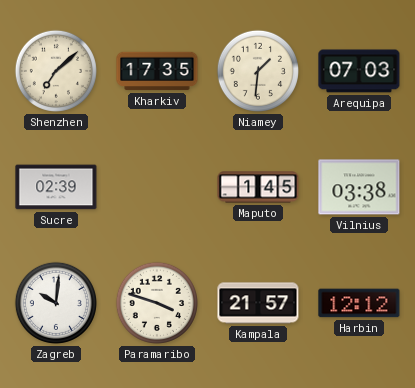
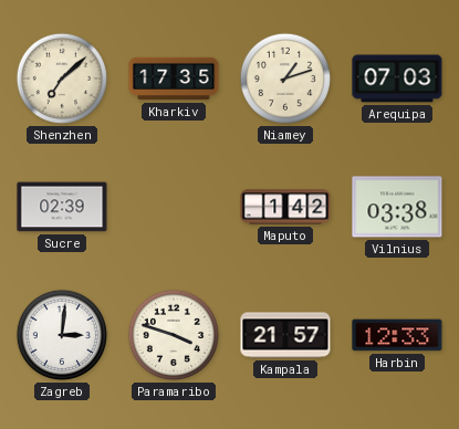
Niamey: 1:31 -> 1:12 (285, 79)
Maputo: 1:45 -> 1:42 (285, 207)
Zagreb: 10:01 -> 3:01 (62, 335)
Harbin: 12:12 -> 12:33 (397, 335)
